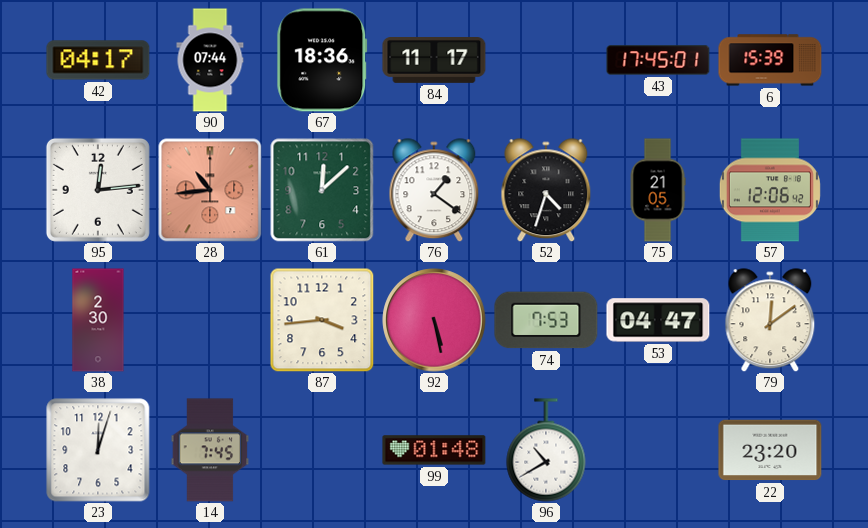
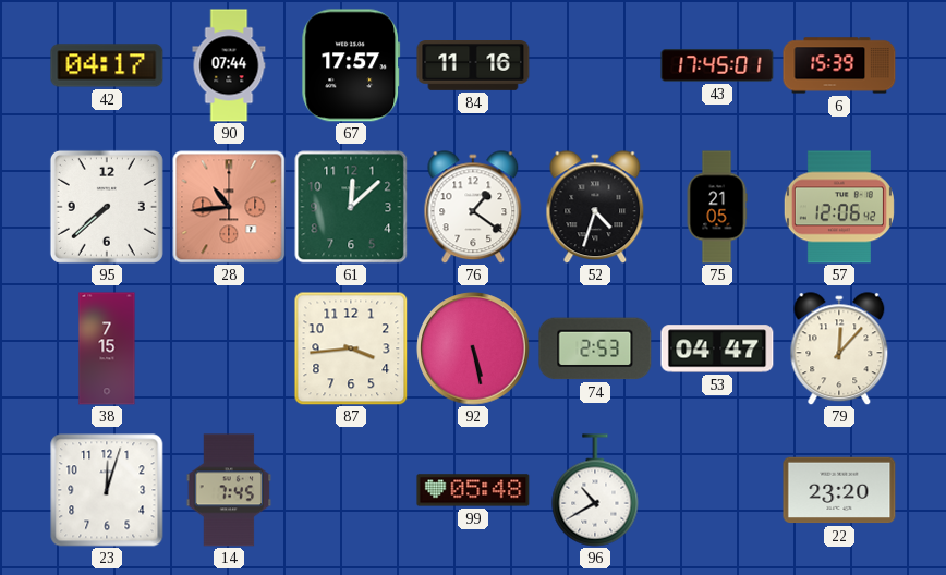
67: 18:36 -> 17:57 (351, 65)
84: 11:17 -> 11:16 (473, 66)
95: 12:14 -> 7:38 (107, 207)
38: 2:30 -> 7:15 (107, 348)
74: 7:53 -> 2:53 (595, 348)
79: 12:09 -> 12:07 (839, 348)
99: 01:48 -> 05:48 (473, 490)
